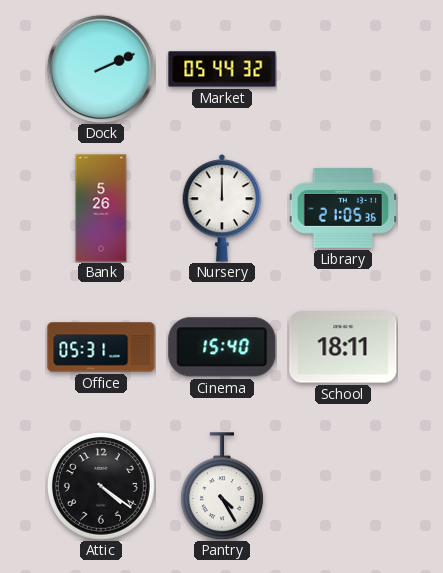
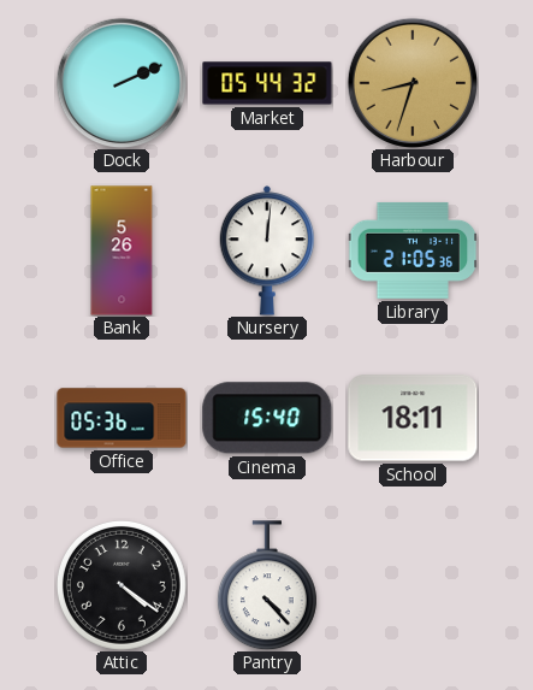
Harbour: none -> 8:33 (411, 82)
Nursery: 12:00 -> 12:01 (267, 250)
Office: 05:31 -> 05:36 (122, 418)
Pantry: 4:25 -> 4:23 (267, 585)
